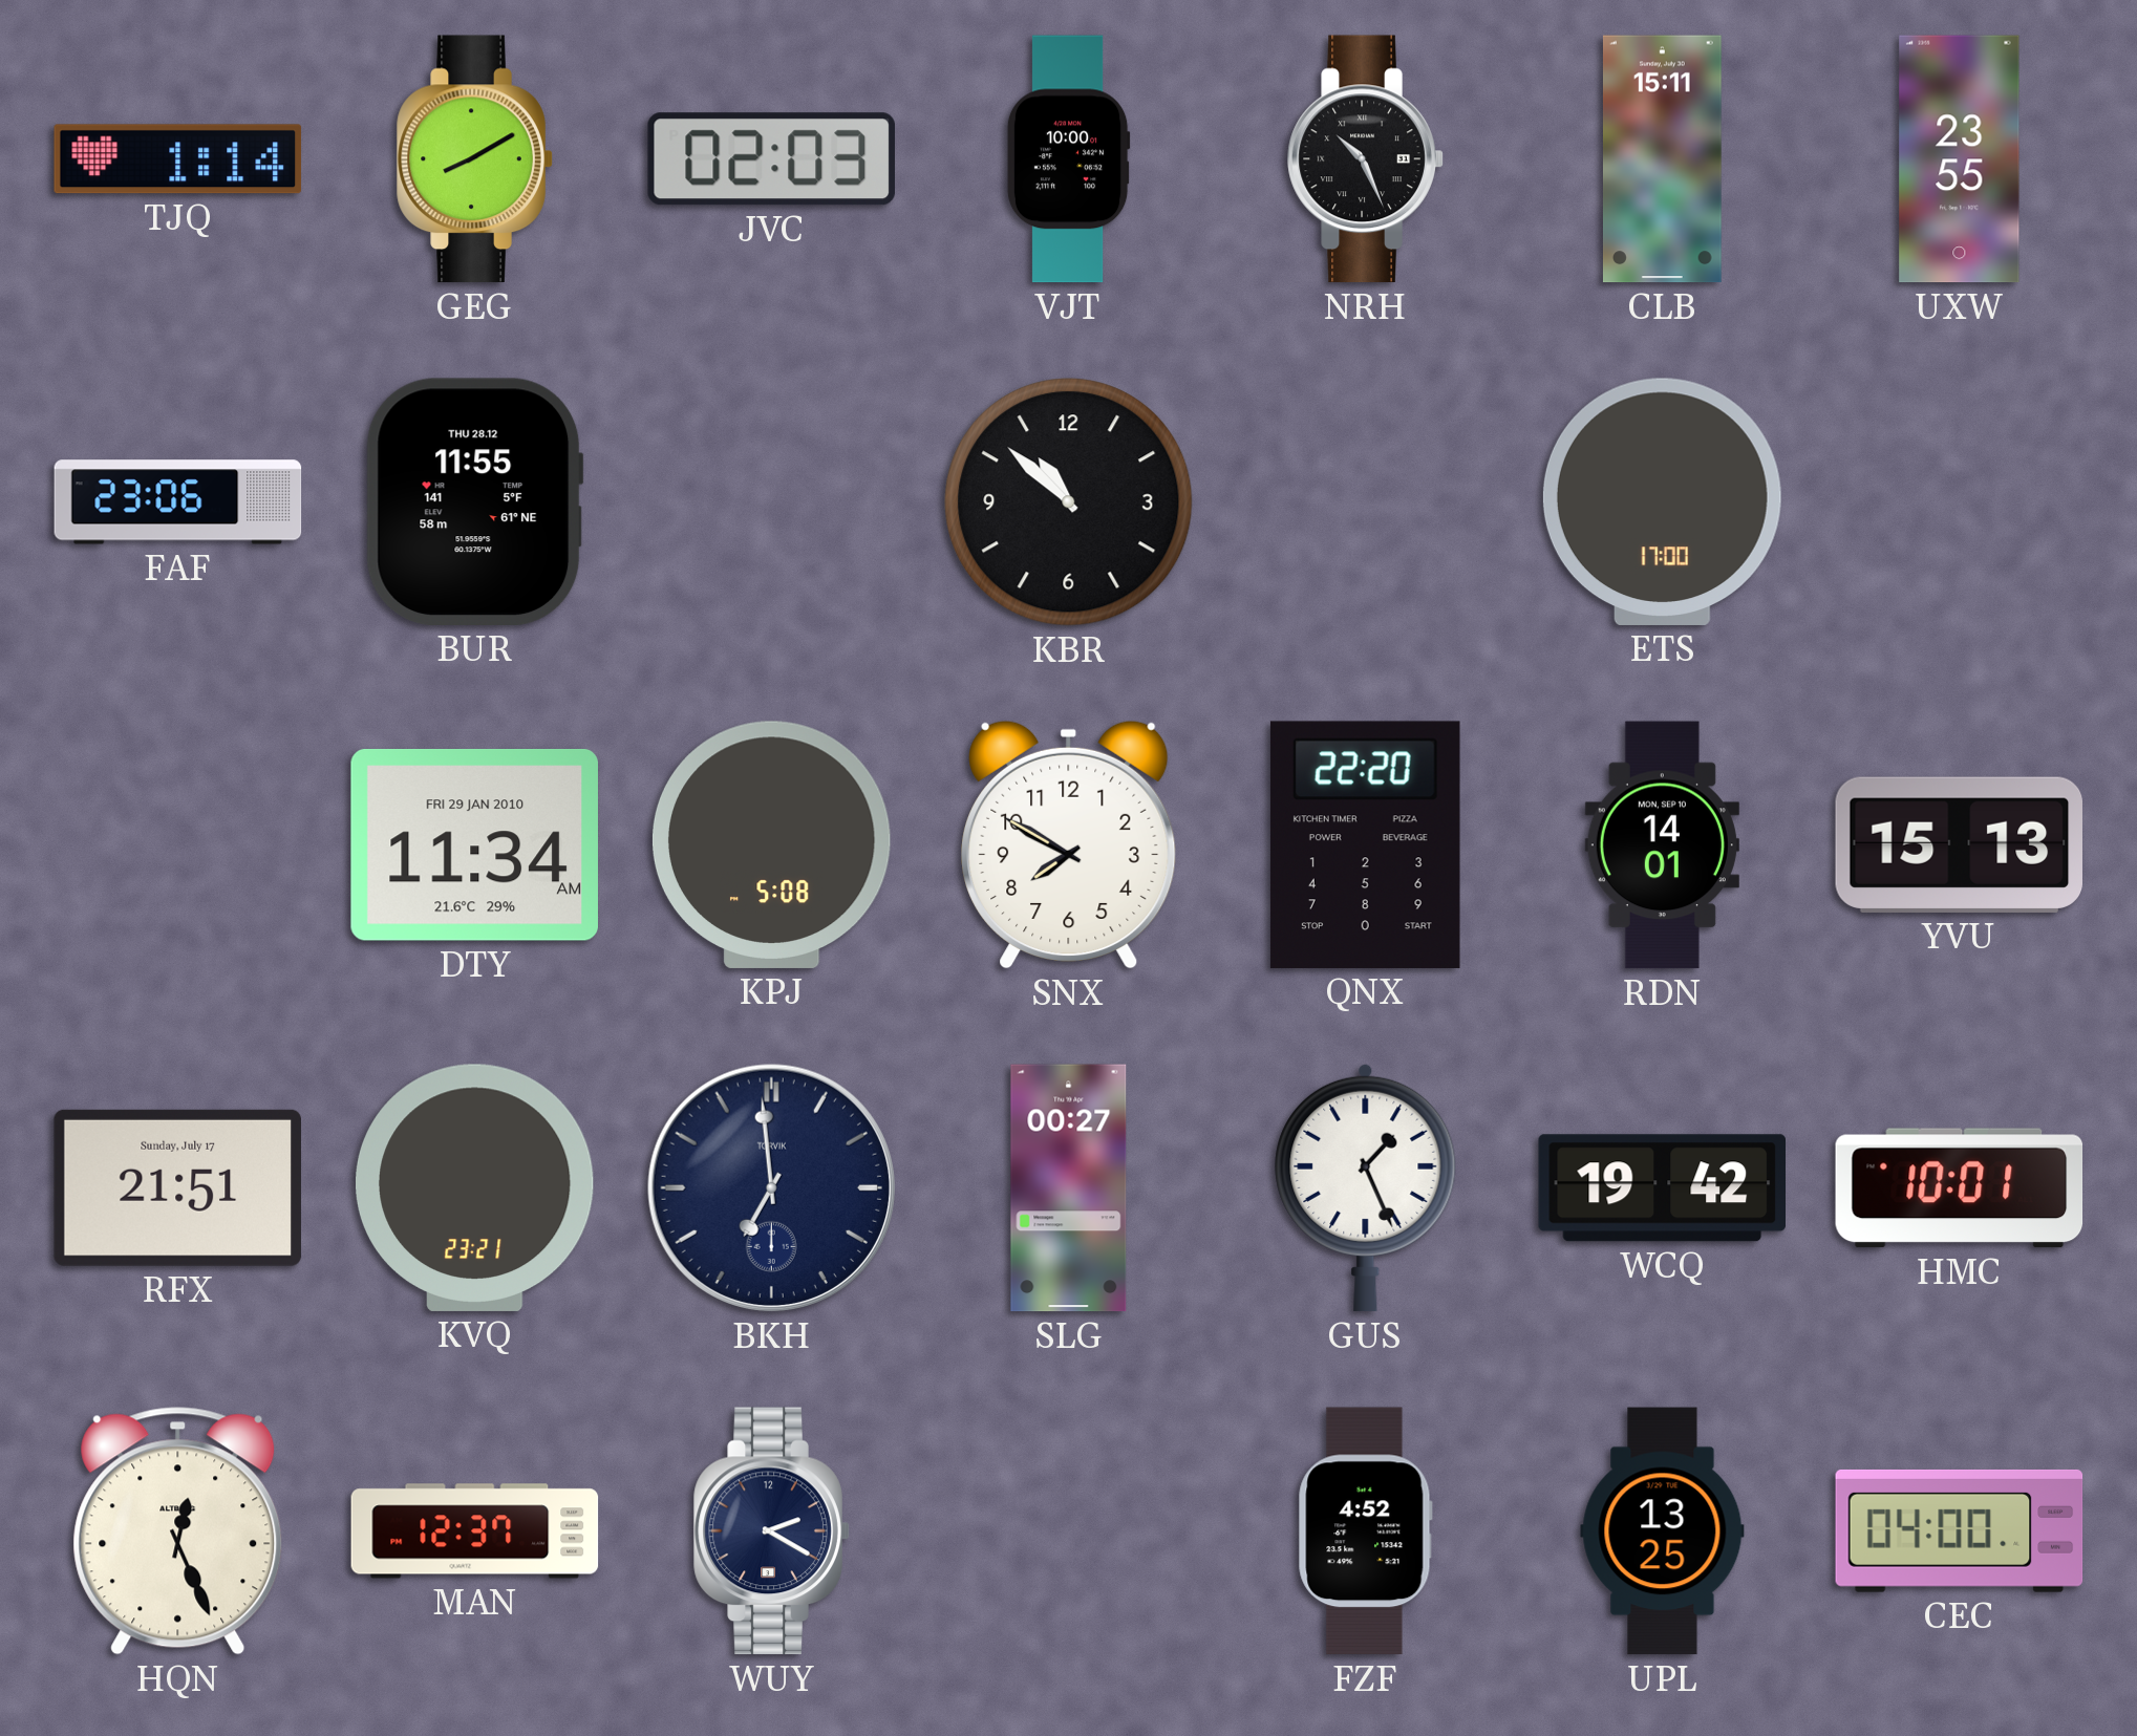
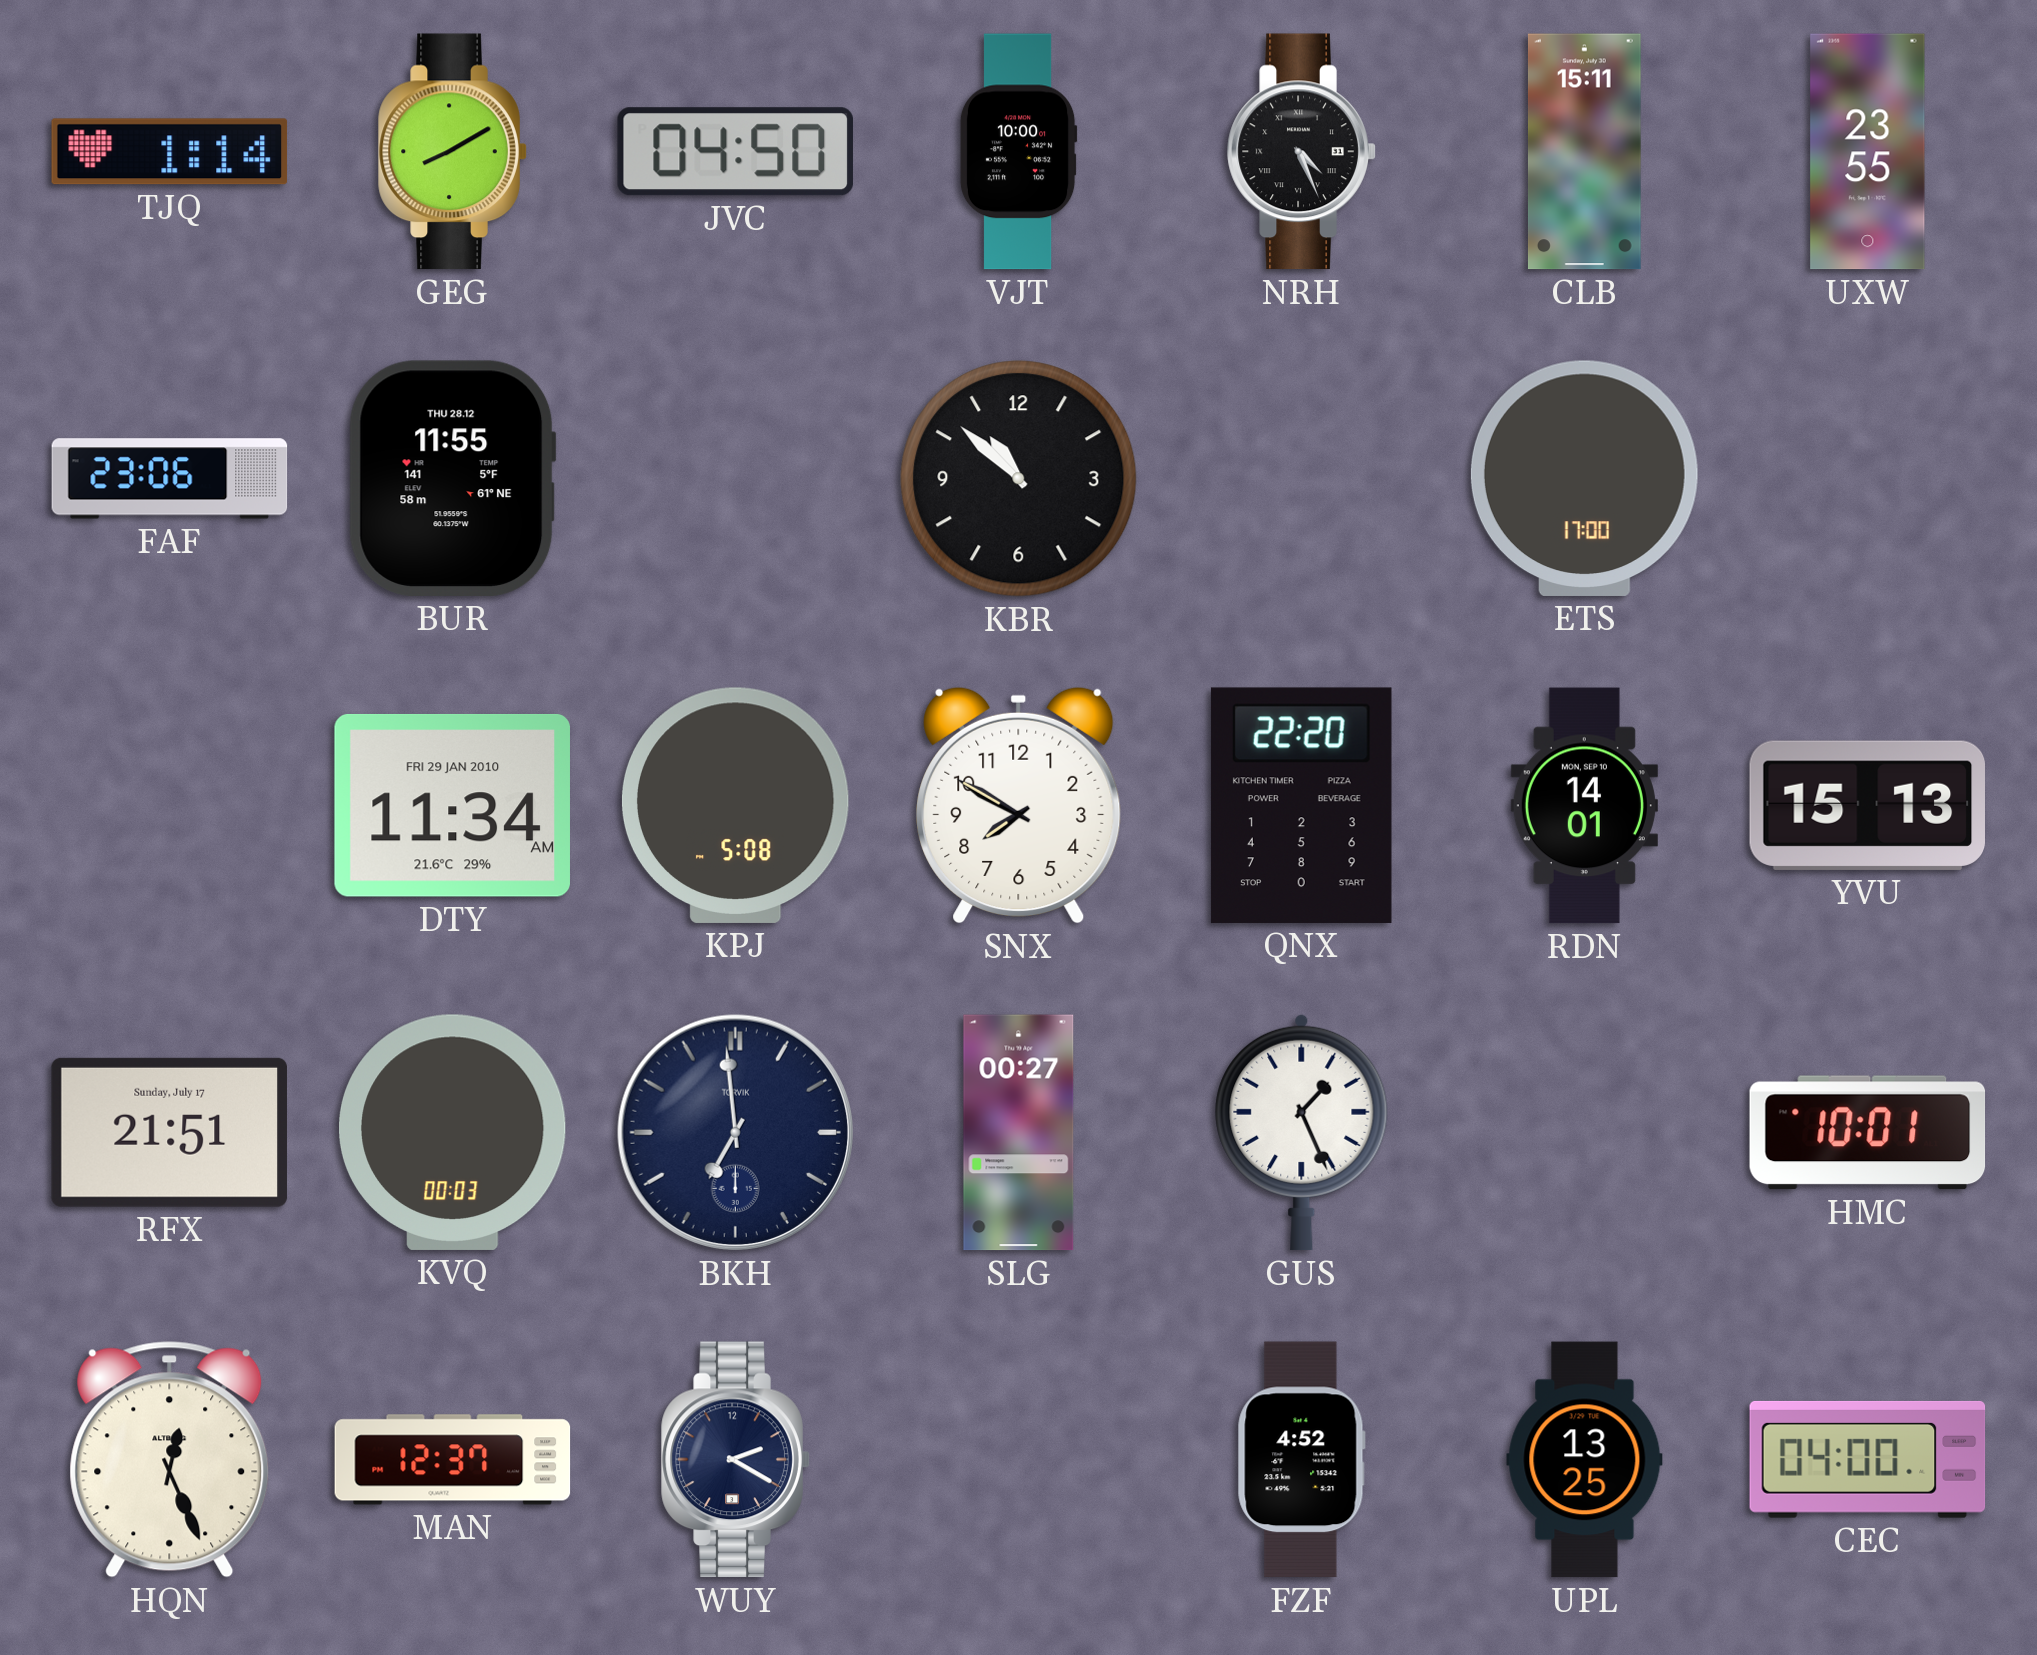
JVC: 02:03 -> 04:50 (735, 152)
NRH: 10:26 -> 4:26 (1302, 152)
KVQ: 23:21 -> 00:03 (453, 1132)
WCQ: 19:42 -> none (1662, 1188)
